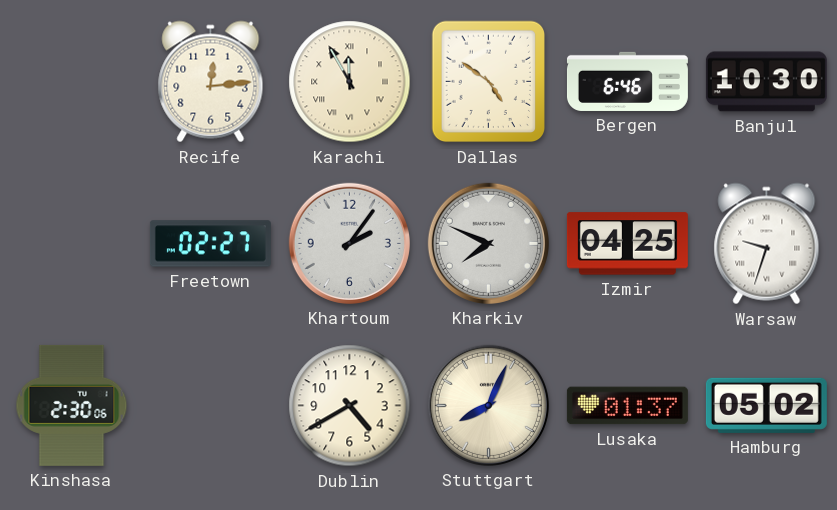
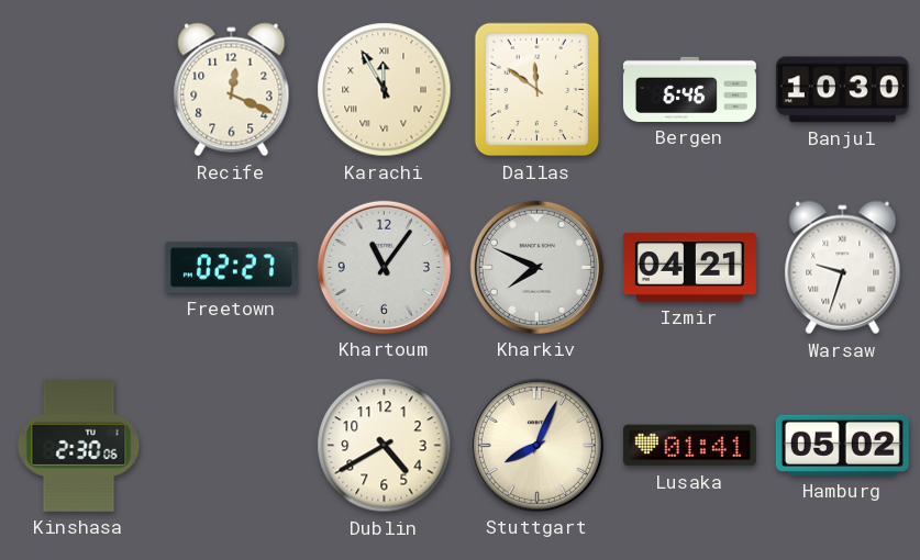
Recife: 12:14 -> 12:19 (232, 90)
Dallas: 4:51 -> 11:51 (537, 90)
Khartoum: 2:06 -> 11:06 (384, 267)
Izmir: 04:25 -> 04:21 (689, 268)
Lusaka: 01:37 -> 01:41 (689, 446)
